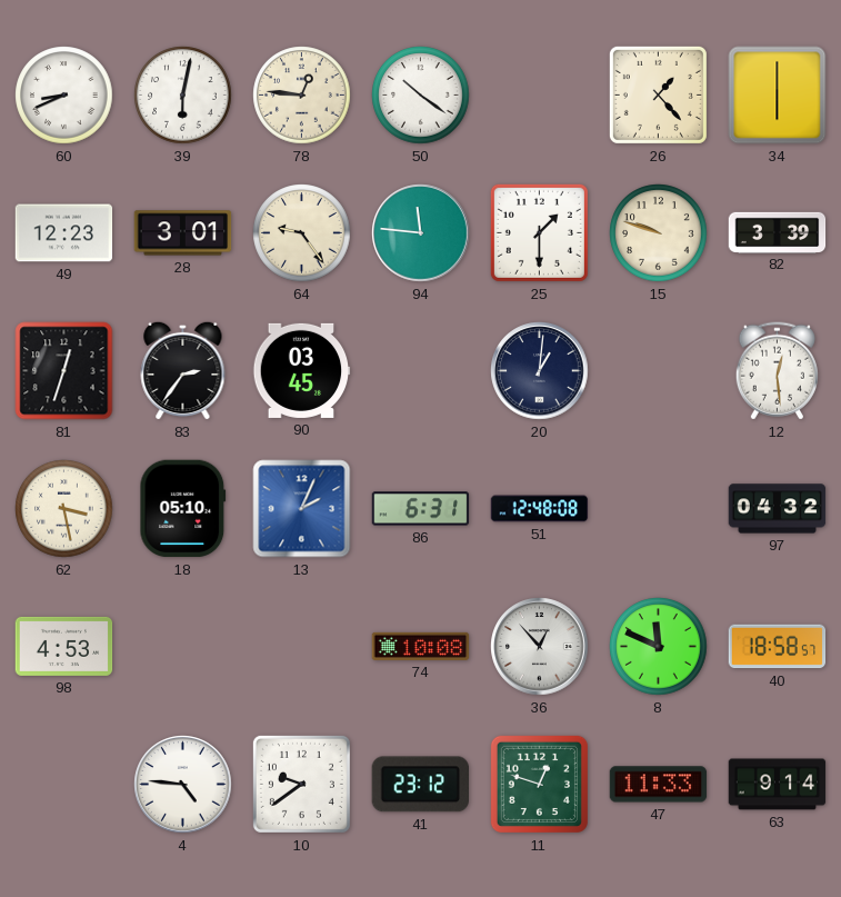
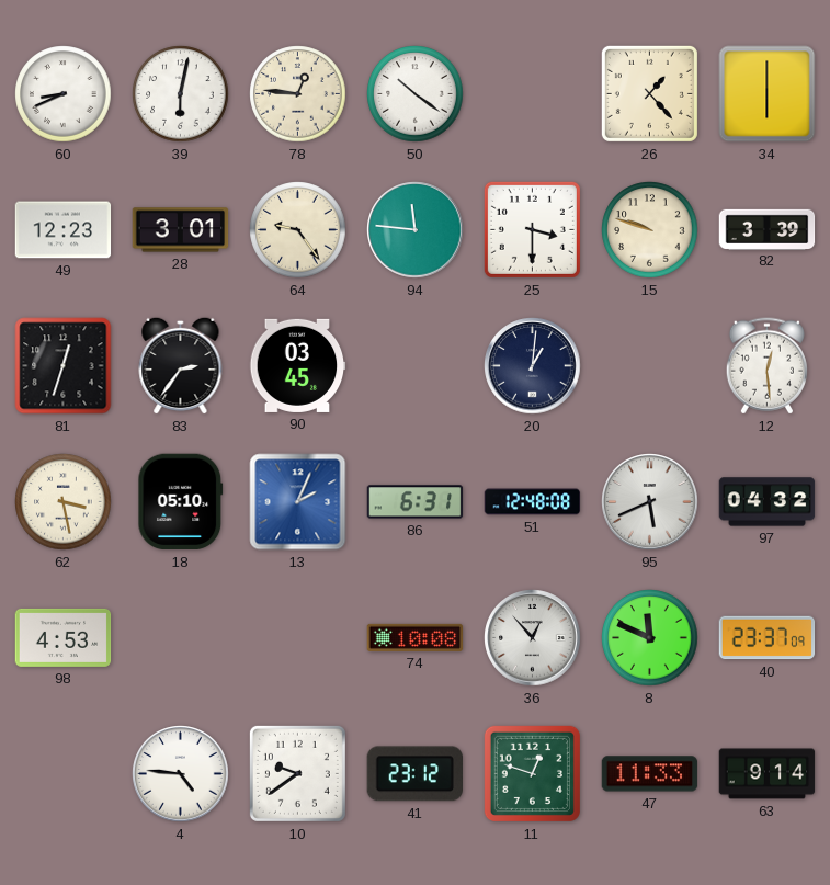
25: 1:30 -> 3:30 (532, 229)
95: none -> 5:41 (650, 502)
40: 18:58 -> 23:37 (768, 638)
